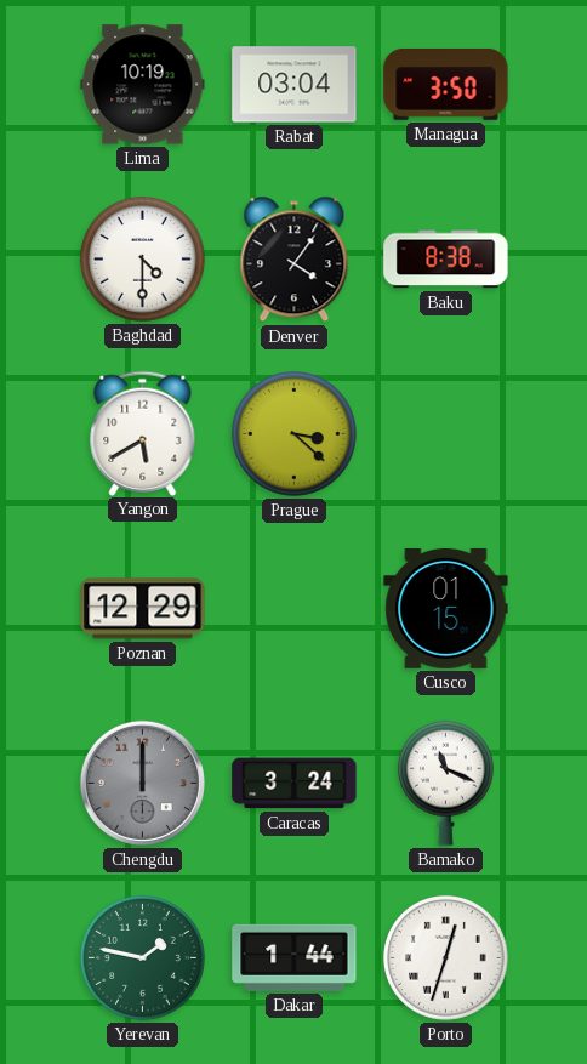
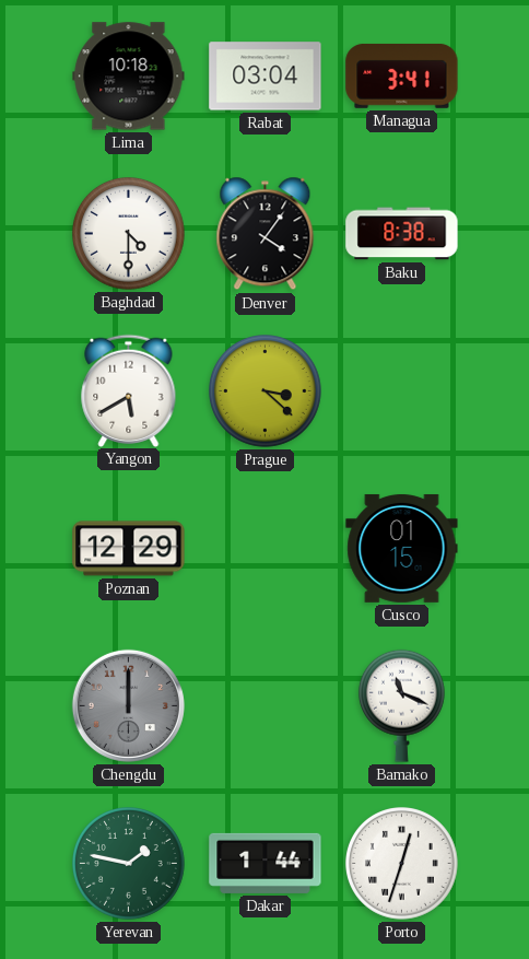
Lima: 10:19 -> 10:18 (129, 77)
Managua: 3:50 -> 3:41 (402, 75)
Caracas: 3:24 -> none (295, 784)
